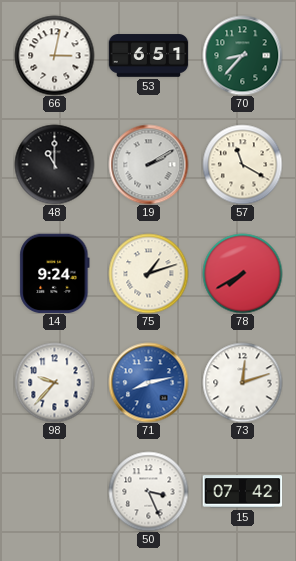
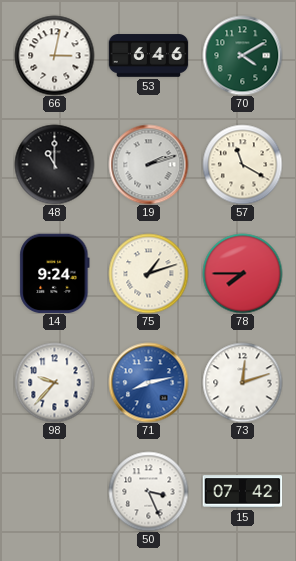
53: 6:51 -> 6:46 (148, 56)
70: 8:37 -> 4:10 (242, 55)
19: 2:10 -> 2:12 (148, 164)
78: 7:40 -> 7:45 (242, 273)
